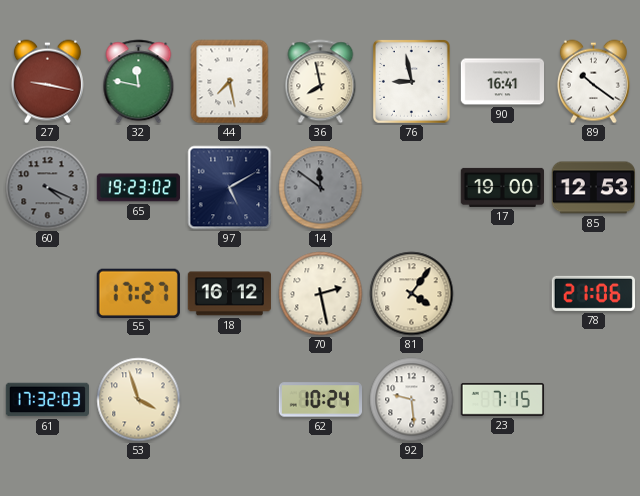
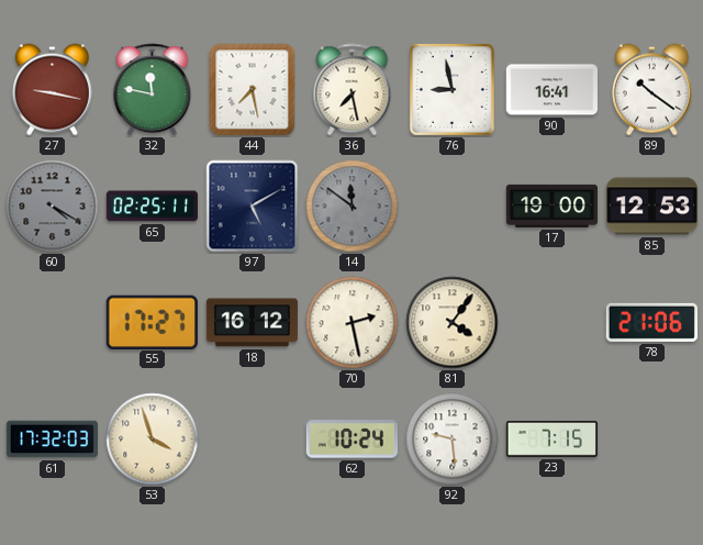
36: 7:58 -> 7:28 (353, 90)
60: 4:19 -> 4:20 (53, 207)
65: 19:23 -> 02:25 (152, 207)
